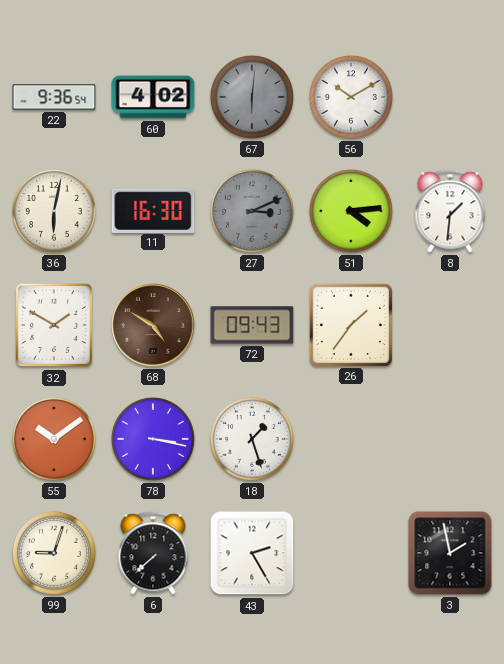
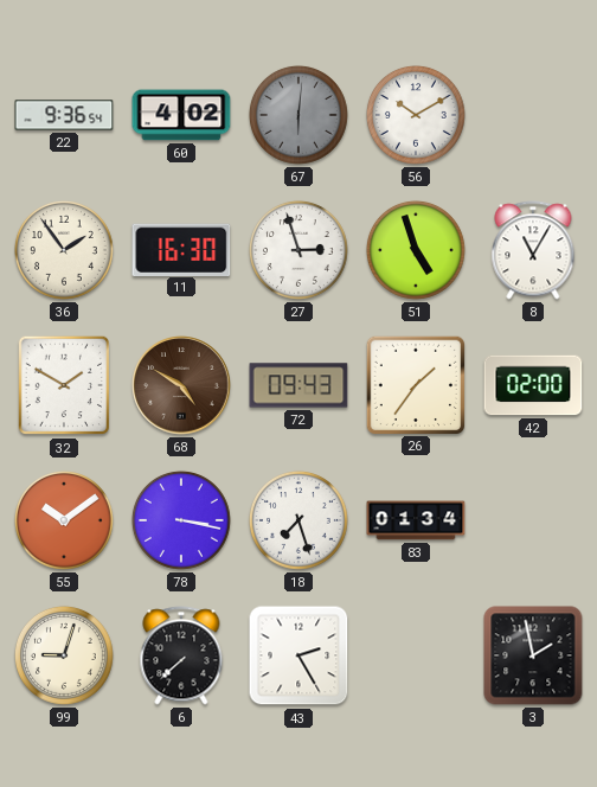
36: 6:02 -> 1:54 (64, 250)
27: 3:11 -> 2:57 (298, 250)
27 dial: grey -> white (298, 250)
51: 4:14 -> 4:57 (416, 250)
8: 1:31 -> 11:05 (533, 250)
42: none -> 02:00 (533, 385)
18: 1:27 -> 7:27 (298, 520)
83: none -> 01:34 (416, 520)
